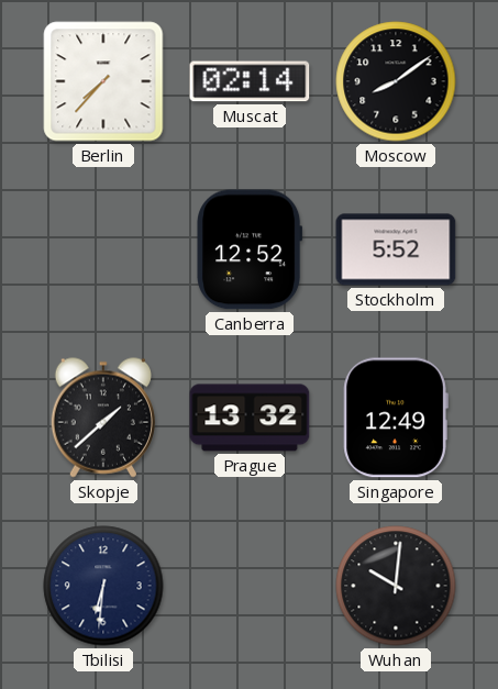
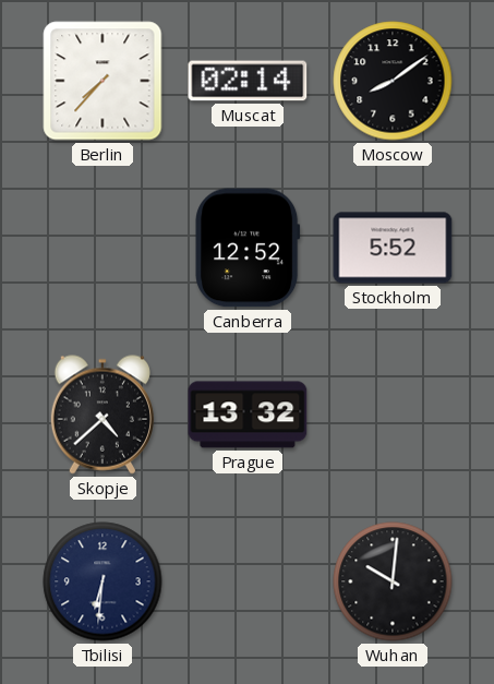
Skopje: 1:38 -> 4:38 (103, 415)
Singapore: 12:49 -> none (396, 418)
